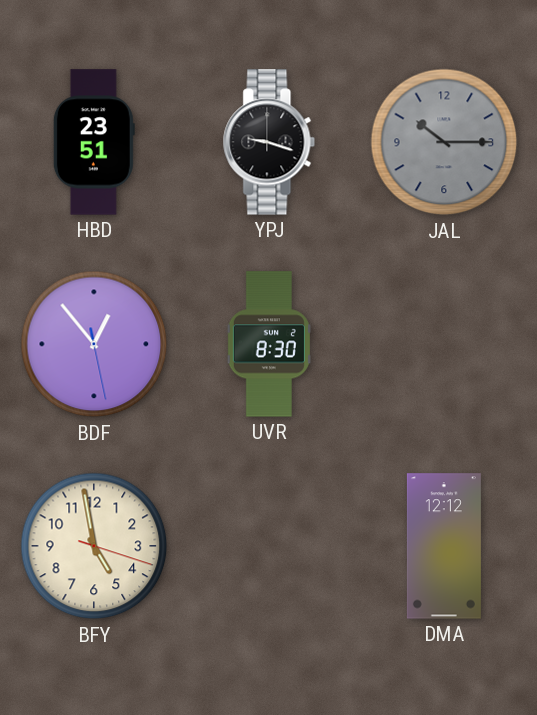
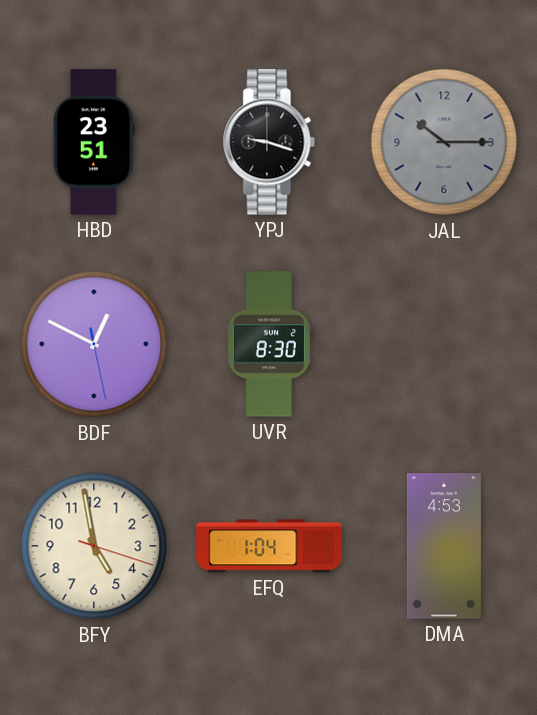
BDF: 12:53 -> 12:49 (94, 344)
EFQ: none -> 1:04 (269, 546)
DMA: 12:12 -> 4:53 (444, 546)
